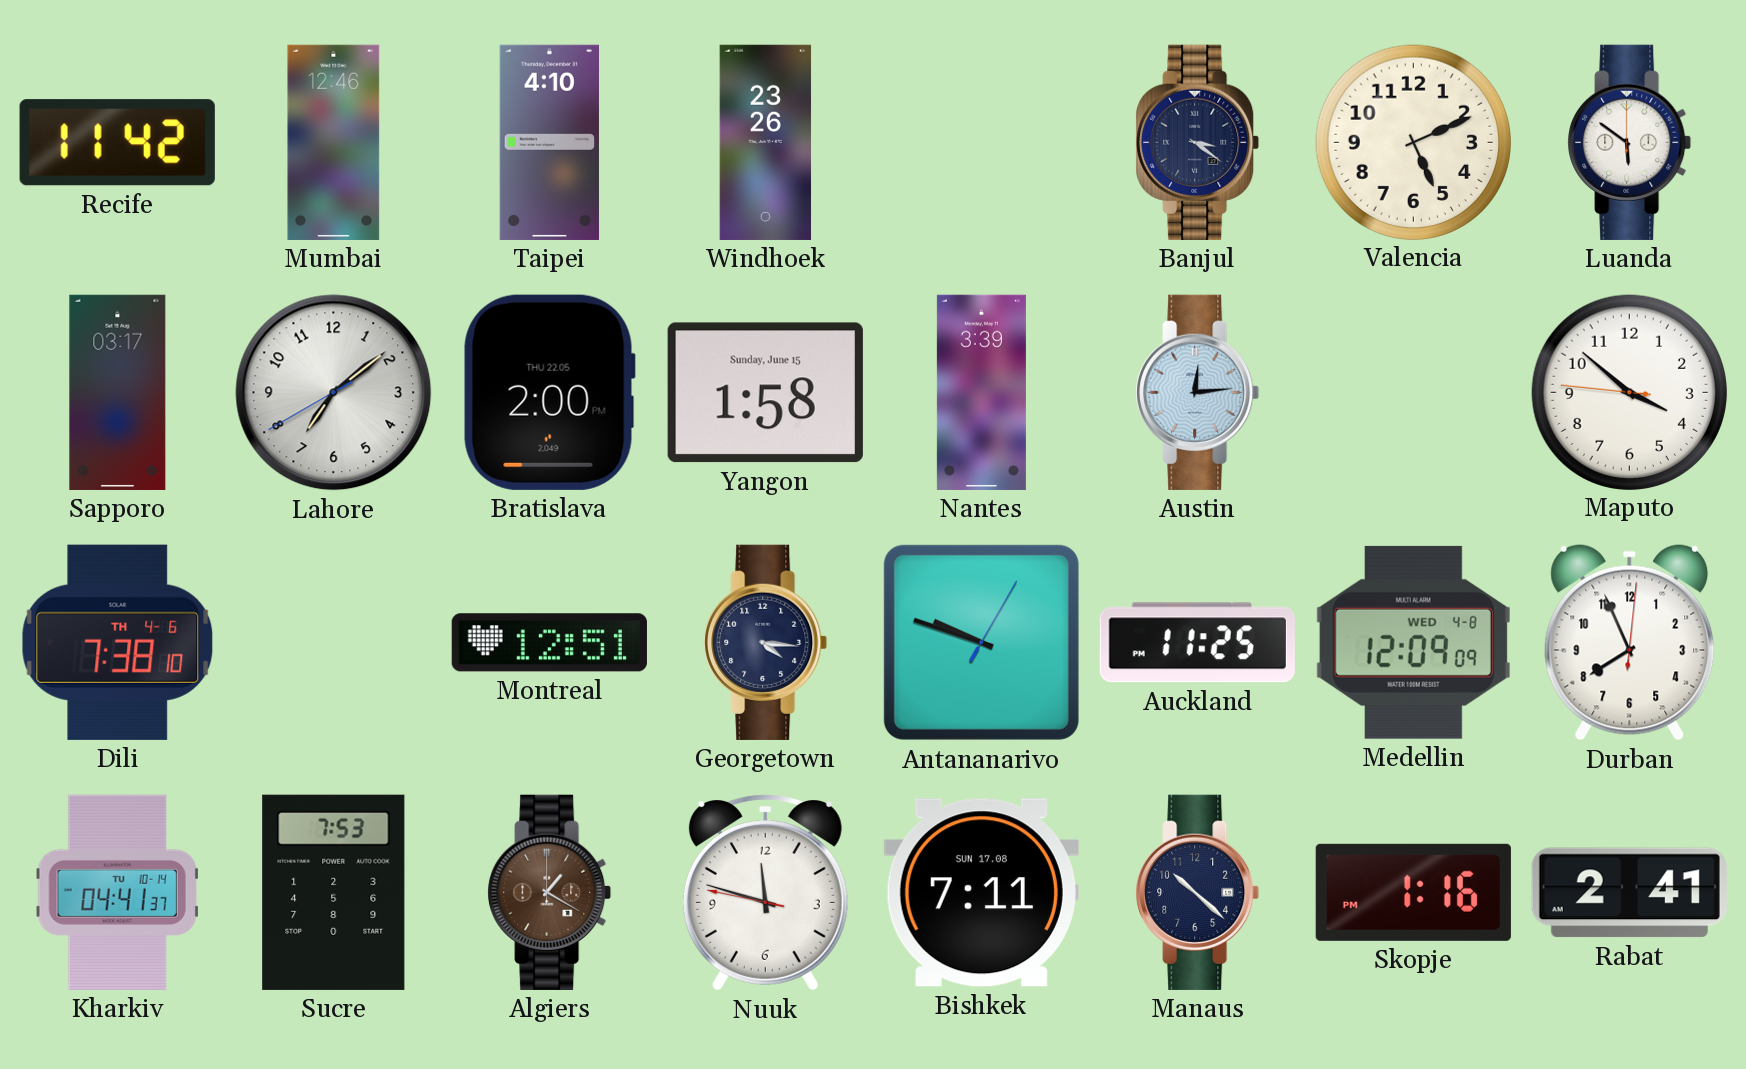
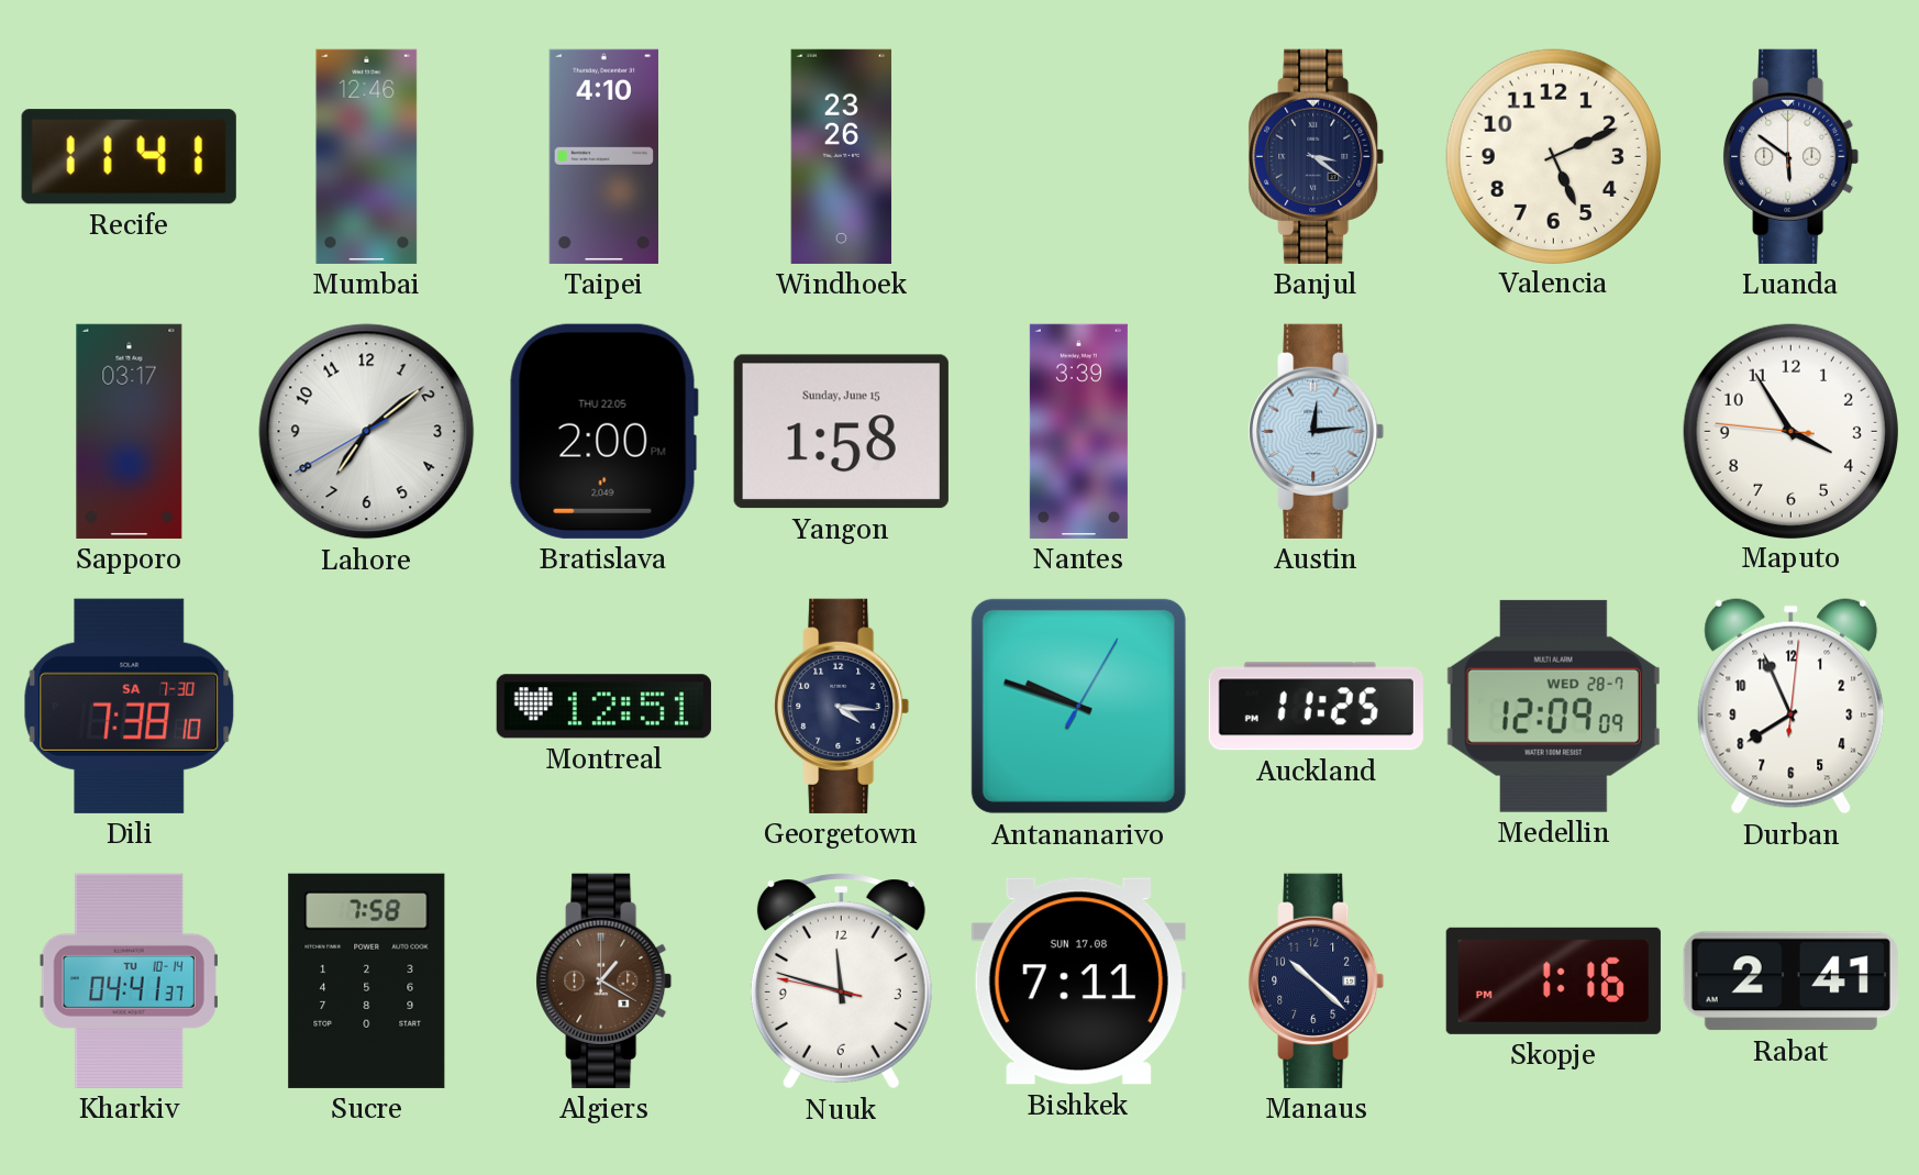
Recife: 11:42 -> 11:41 (129, 157)
Maputo: 3:51 -> 3:54 (1790, 431)
Dili date: TH 4-6 -> SA 7-30 (130, 706)
Medellin date: WED 4-8 -> WED 28-7 (1553, 706)
Sucre: 7:53 -> 7:58 (367, 980)
